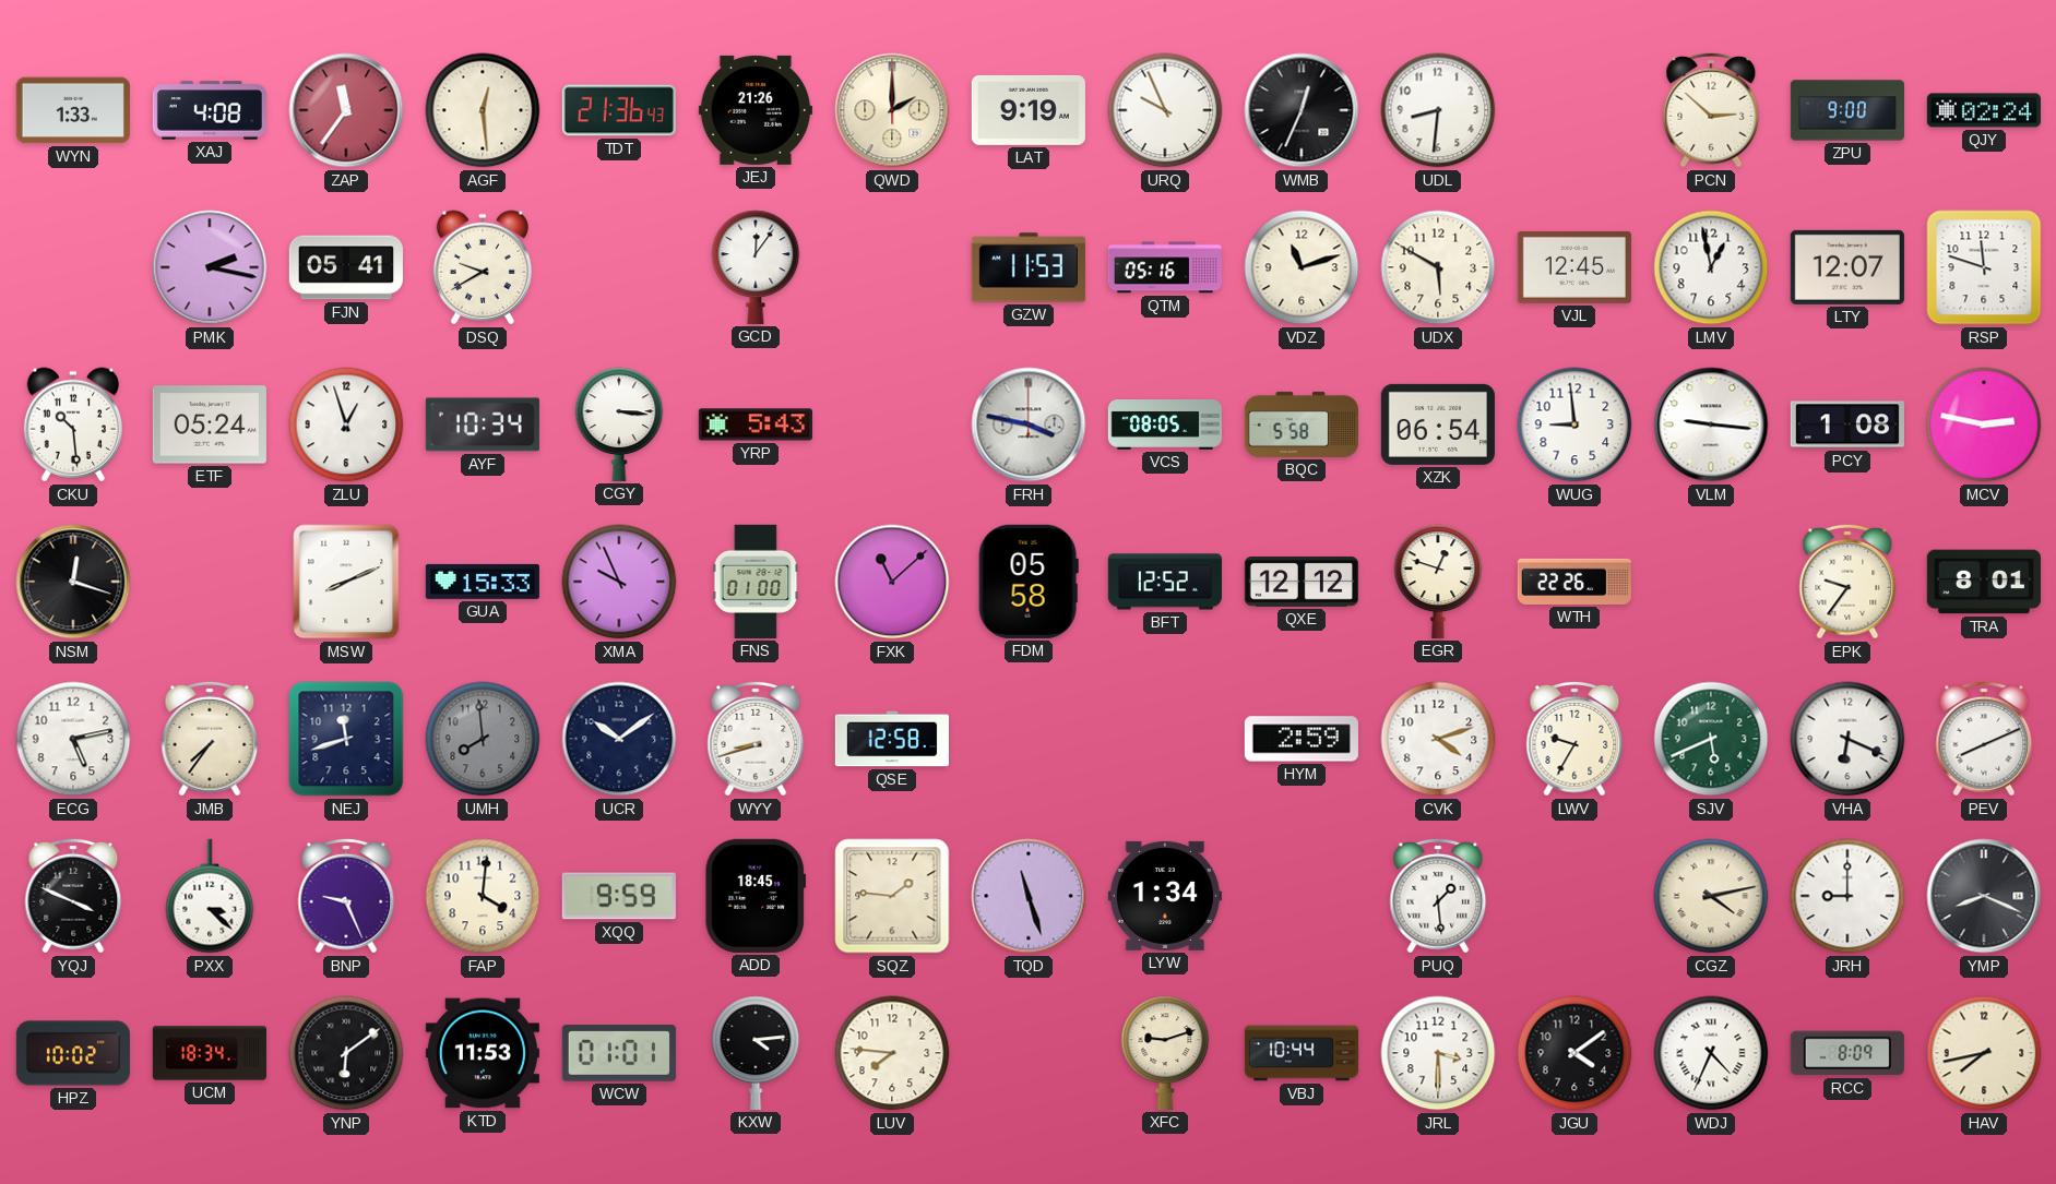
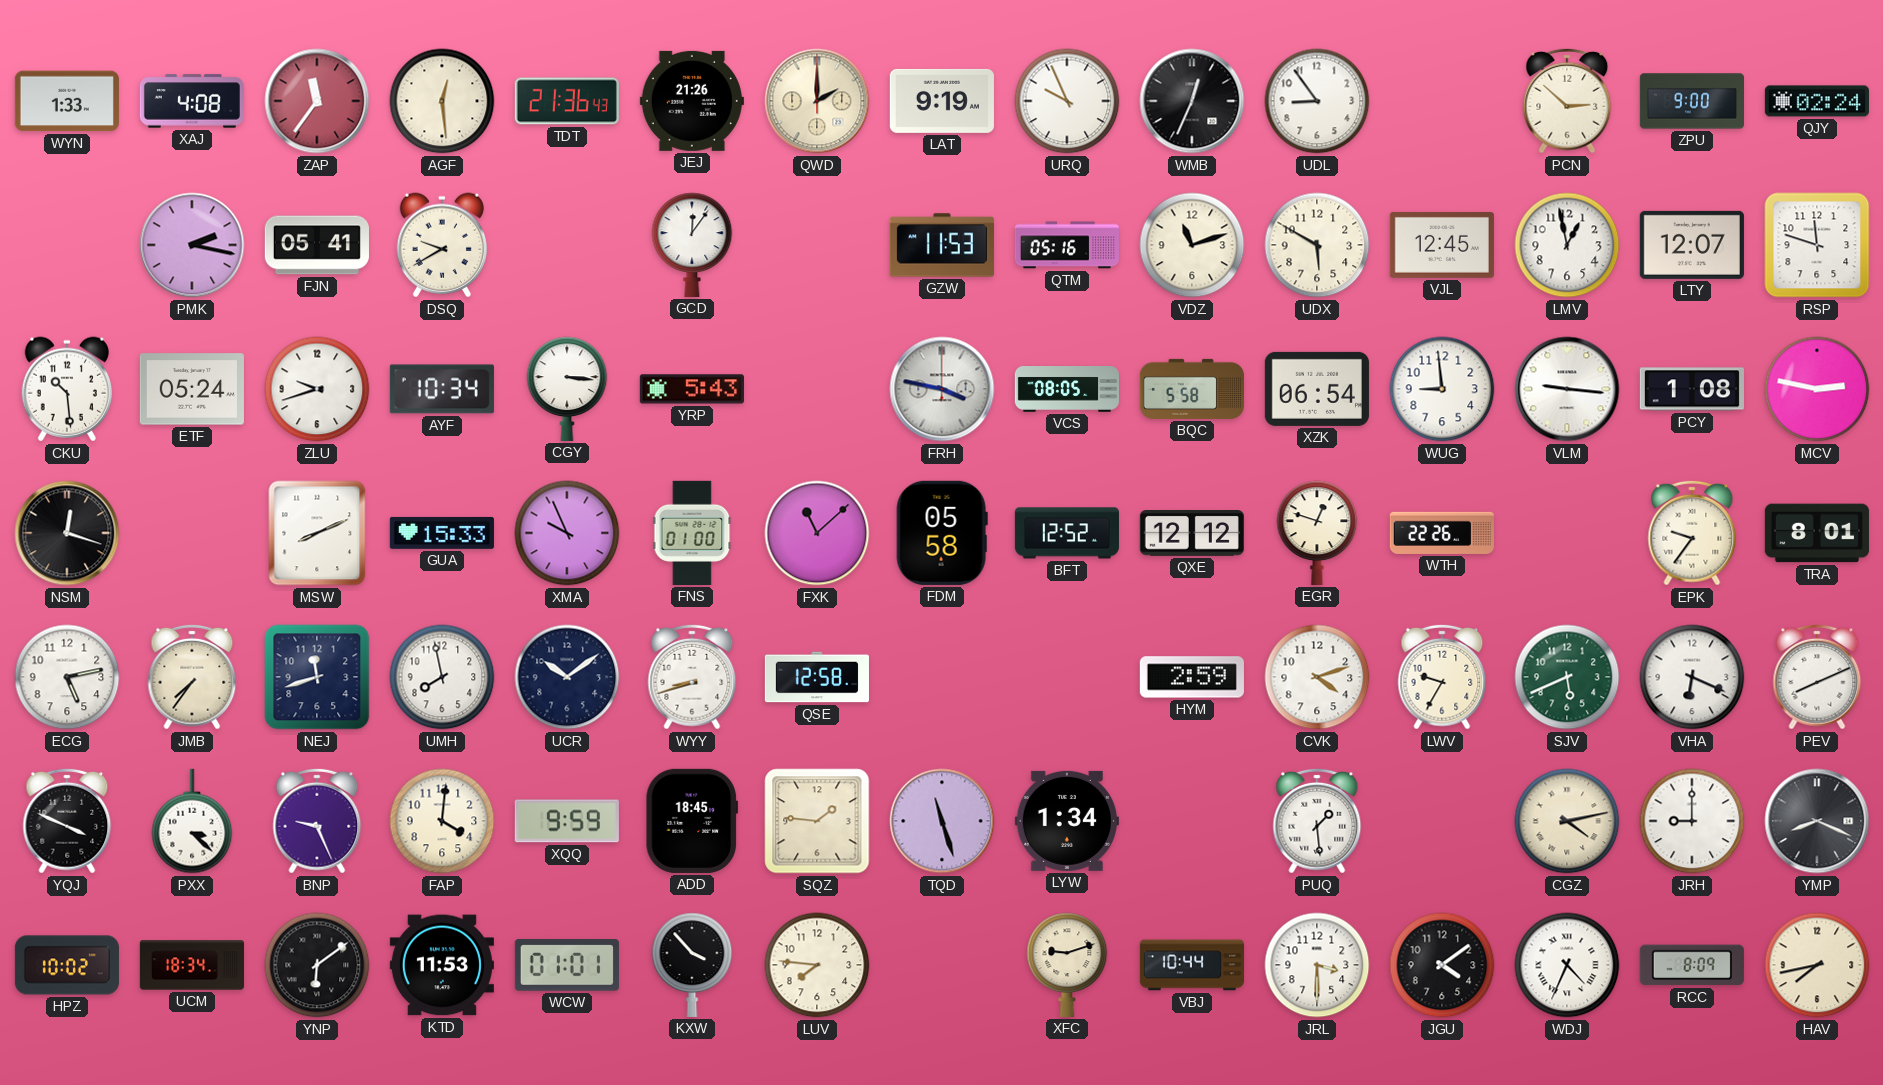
UDL: 8:31 -> 8:54 (1317, 101)
ZLU: 12:57 -> 9:42 (317, 389)
UMH: 7:59 -> 7:58 (442, 677)
UMH dial: grey -> white (442, 677)
KXW: 4:14 -> 3:53 (692, 965)
